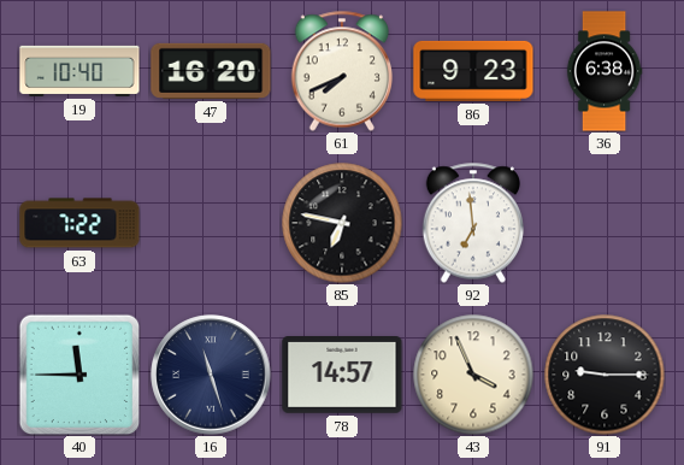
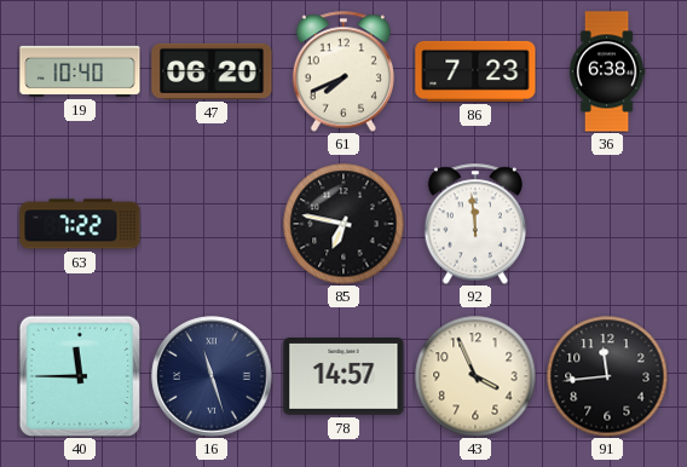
47: 16:20 -> 06:20 (212, 71)
86: 9:23 -> 7:23 (475, 71)
92: 6:59 -> 11:59 (474, 224)
91: 9:15 -> 11:44 (607, 376)
